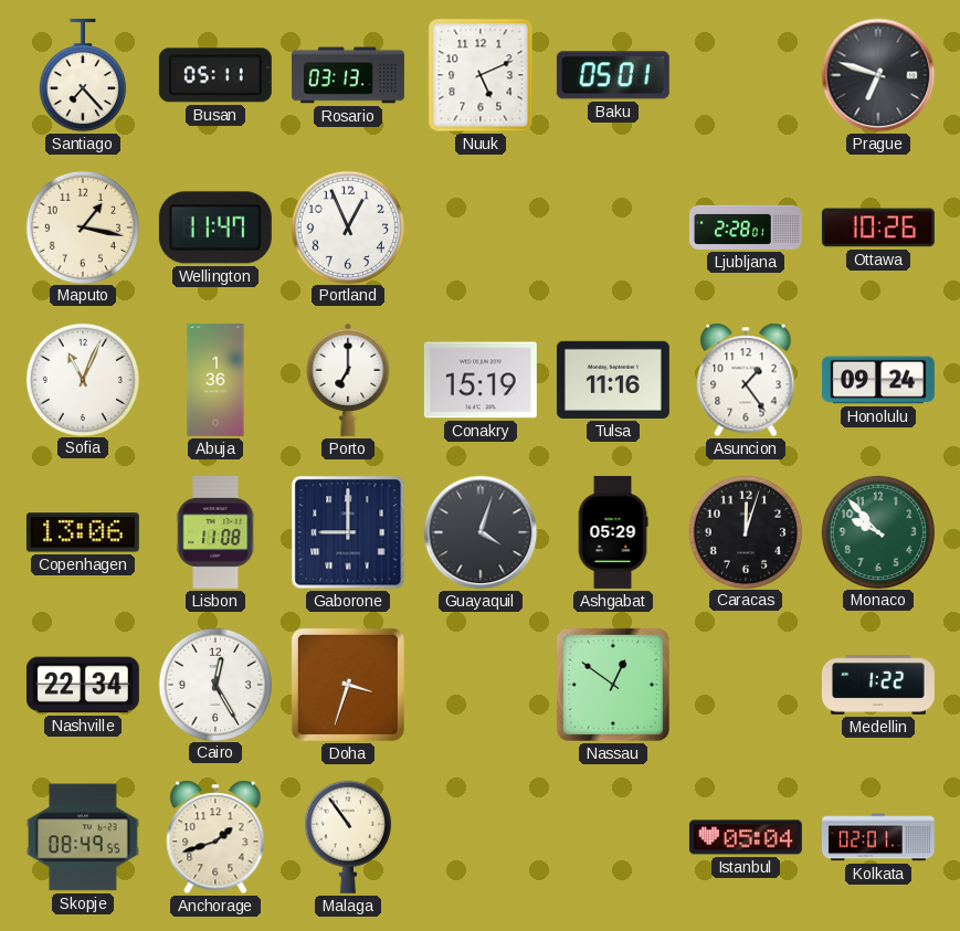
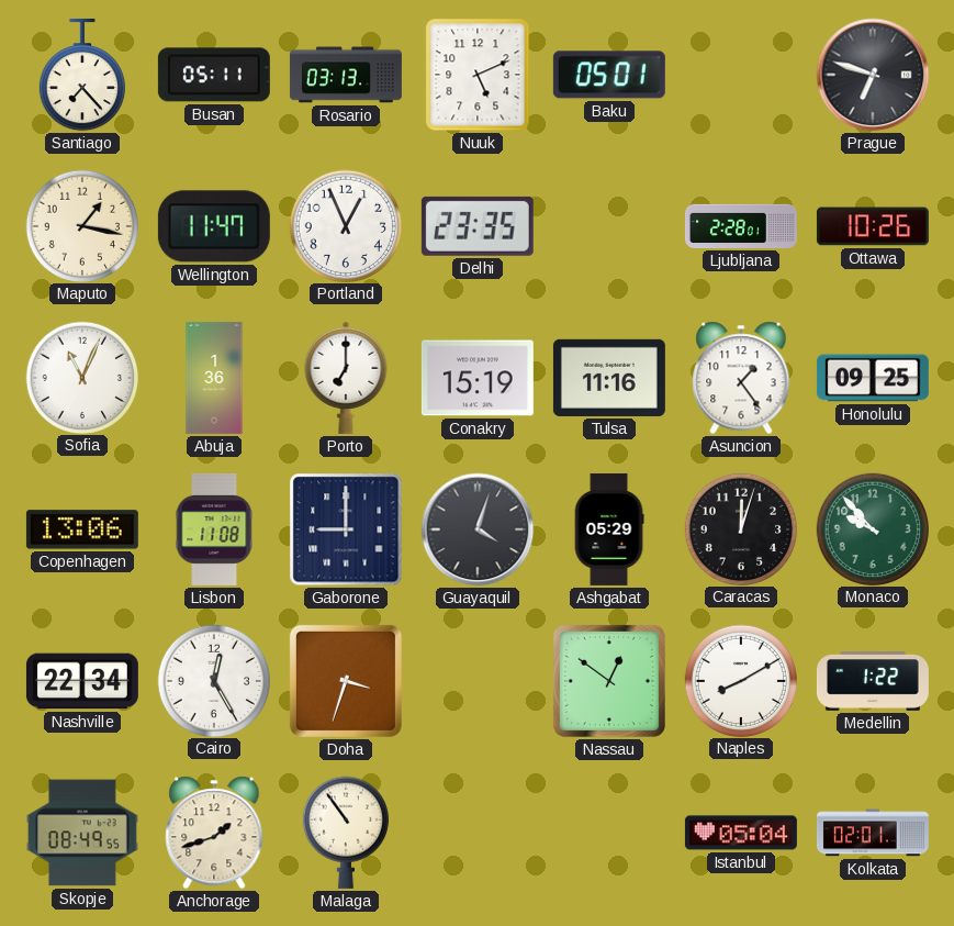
Delhi: none -> 23:35 (478, 226)
Honolulu: 09:24 -> 09:25 (873, 378)
Naples: none -> 8:10 (740, 680)
